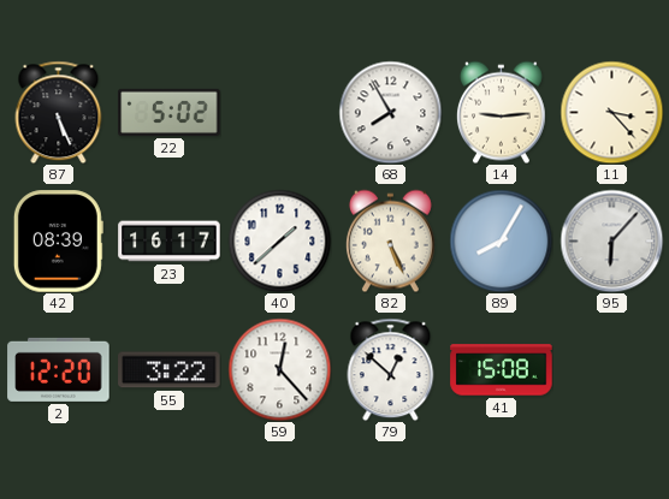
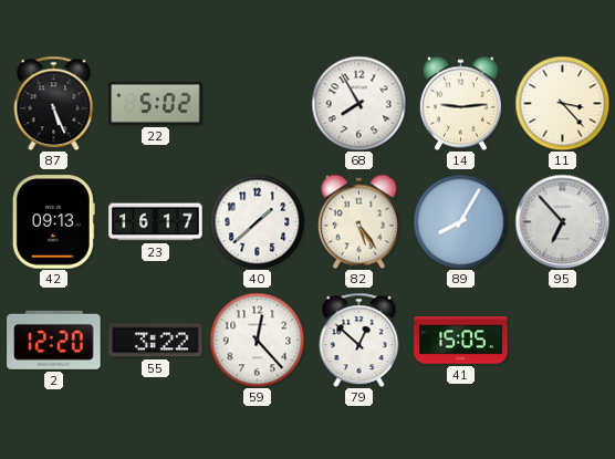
42: 08:39 -> 09:13 (53, 222)
82: 5:26 -> 5:24 (358, 221)
95: 6:07 -> 6:53 (562, 221)
41: 15:08 -> 15:05 (461, 341)
